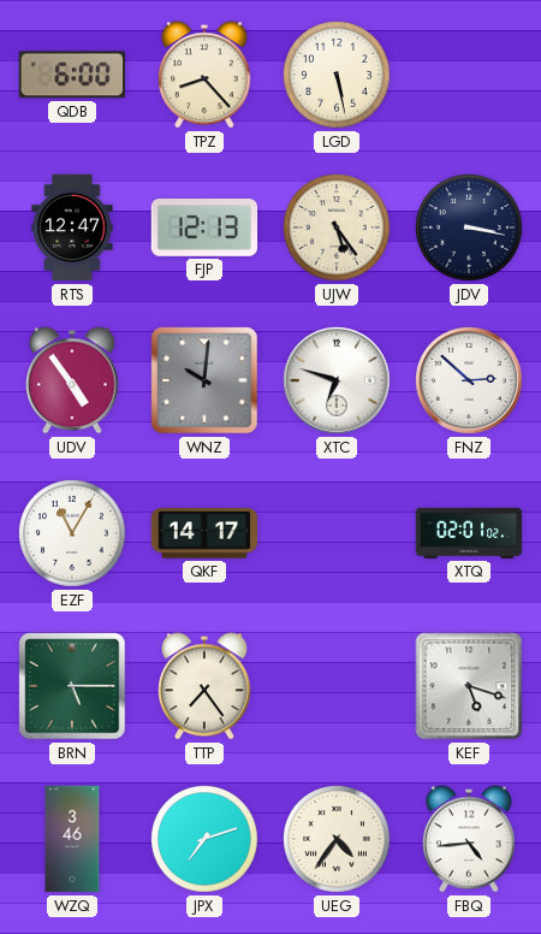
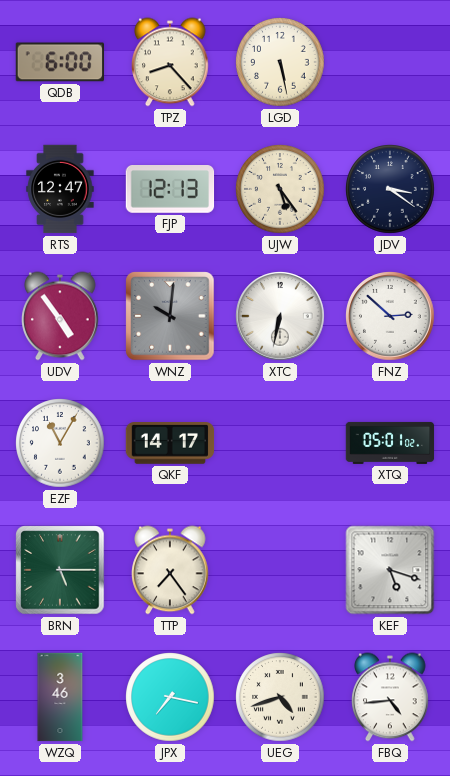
JDV: 3:17 -> 3:21 (390, 189)
XTC: 6:48 -> 6:32 (280, 316)
XTQ: 02:01 -> 05:01 (390, 443)
JPX: 7:12 -> 7:17 (170, 697)
UEG: 4:36 -> 4:42 (280, 697)
